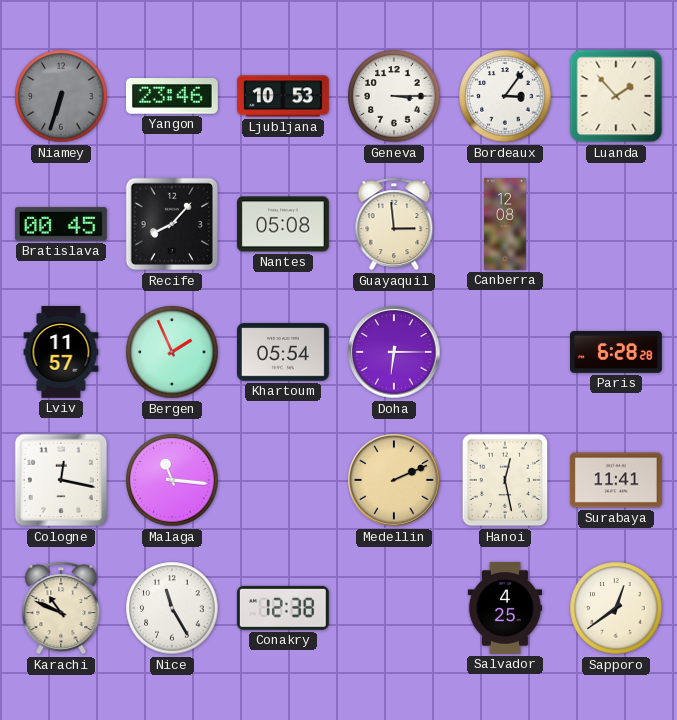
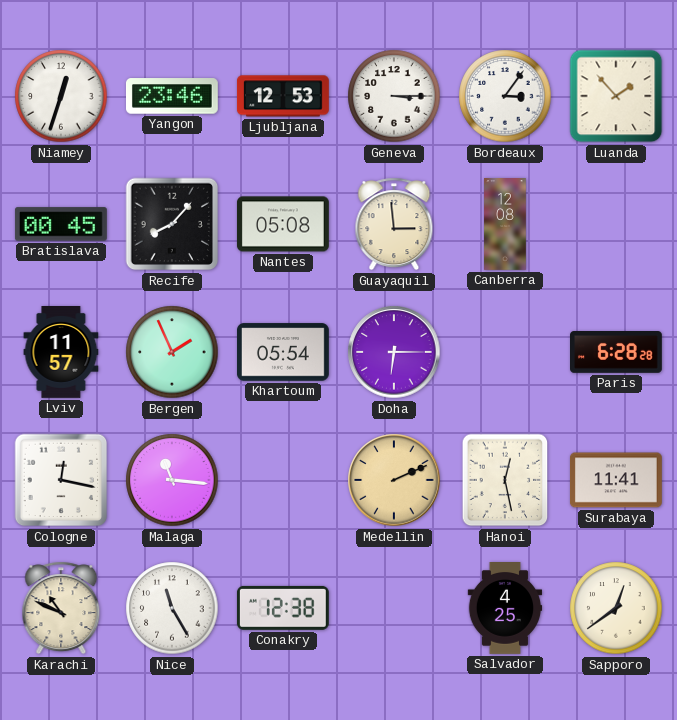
Niamey: 6:33 -> 12:33 (61, 96)
Niamey dial: grey -> white (61, 96)
Ljubljana: 10:53 -> 12:53 (283, 96)
